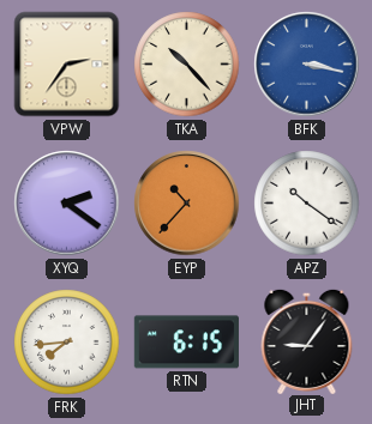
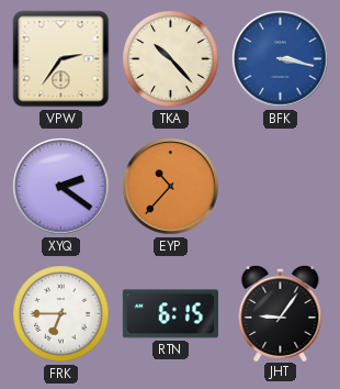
APZ: 10:21 -> none (307, 204)
FRK: 7:44 -> 6:45 (61, 314)
